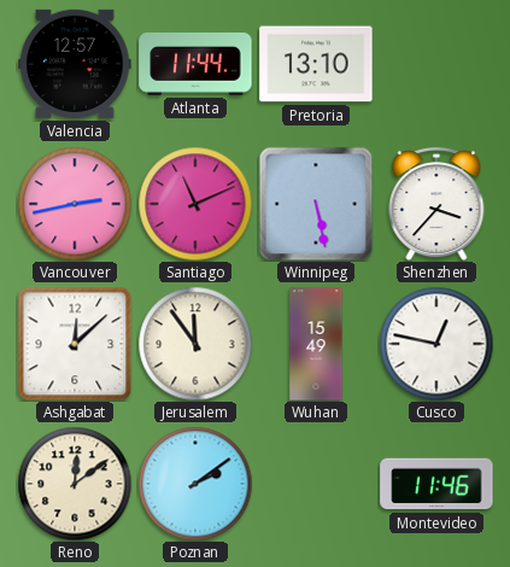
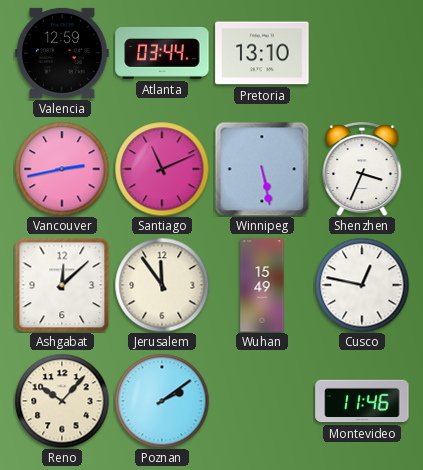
Valencia: 12:57 -> 12:59 (62, 53)
Atlanta: 11:44 -> 03:44 (162, 53)
Shenzhen: 3:37 -> 3:34 (362, 169)
Reno: 12:09 -> 10:07 (62, 401)
